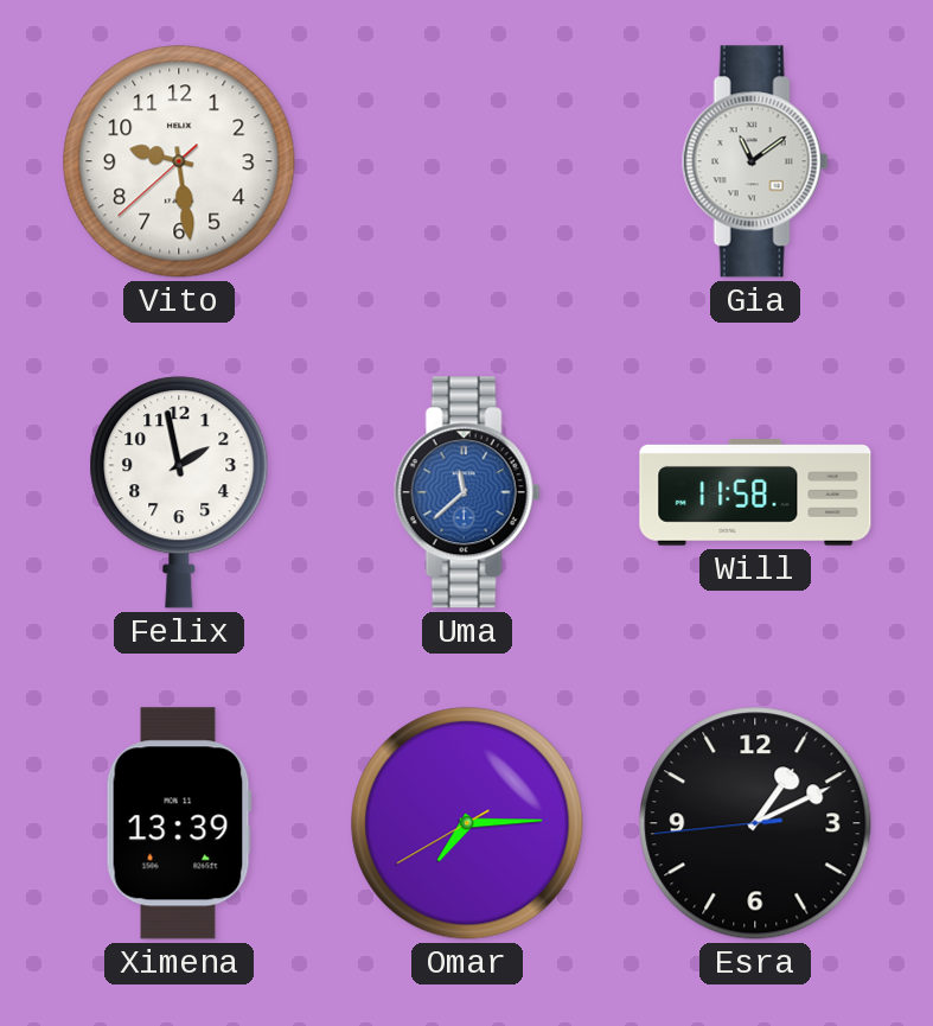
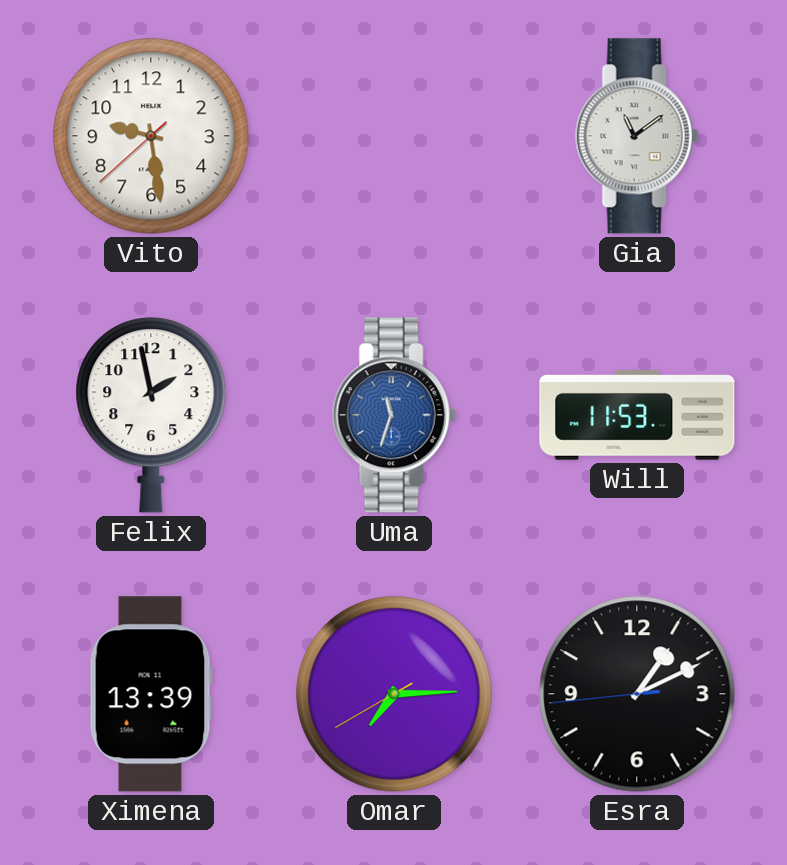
Uma: 11:38 -> 11:33 (394, 415)
Will: 11:58 -> 11:53 (637, 415)
